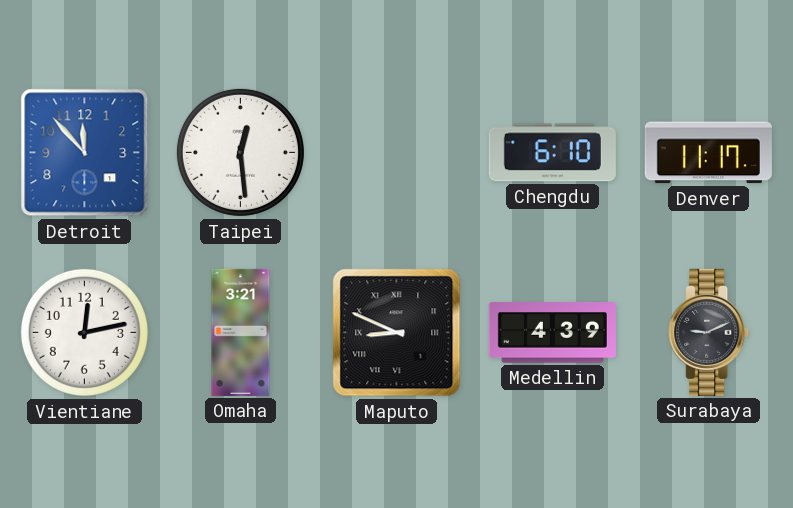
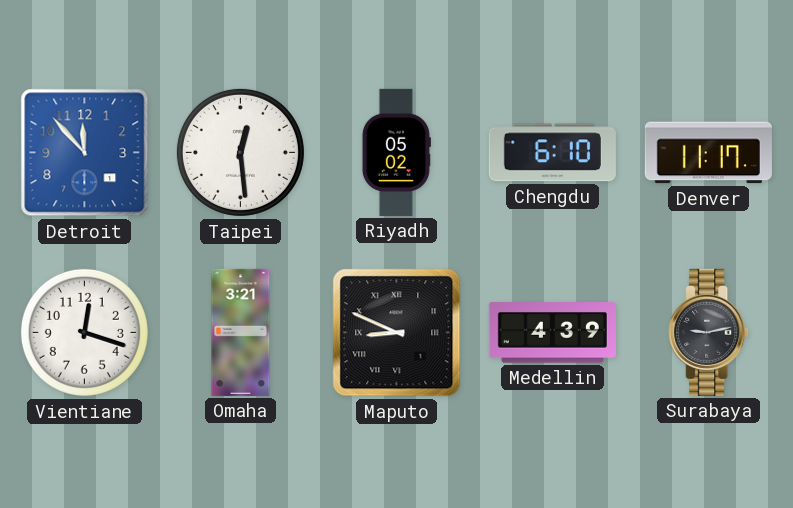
Riyadh: none -> 05:02 (396, 152)
Vientiane: 12:13 -> 12:18 (84, 332)
Surabaya: 9:11 -> 9:13 (709, 332)
